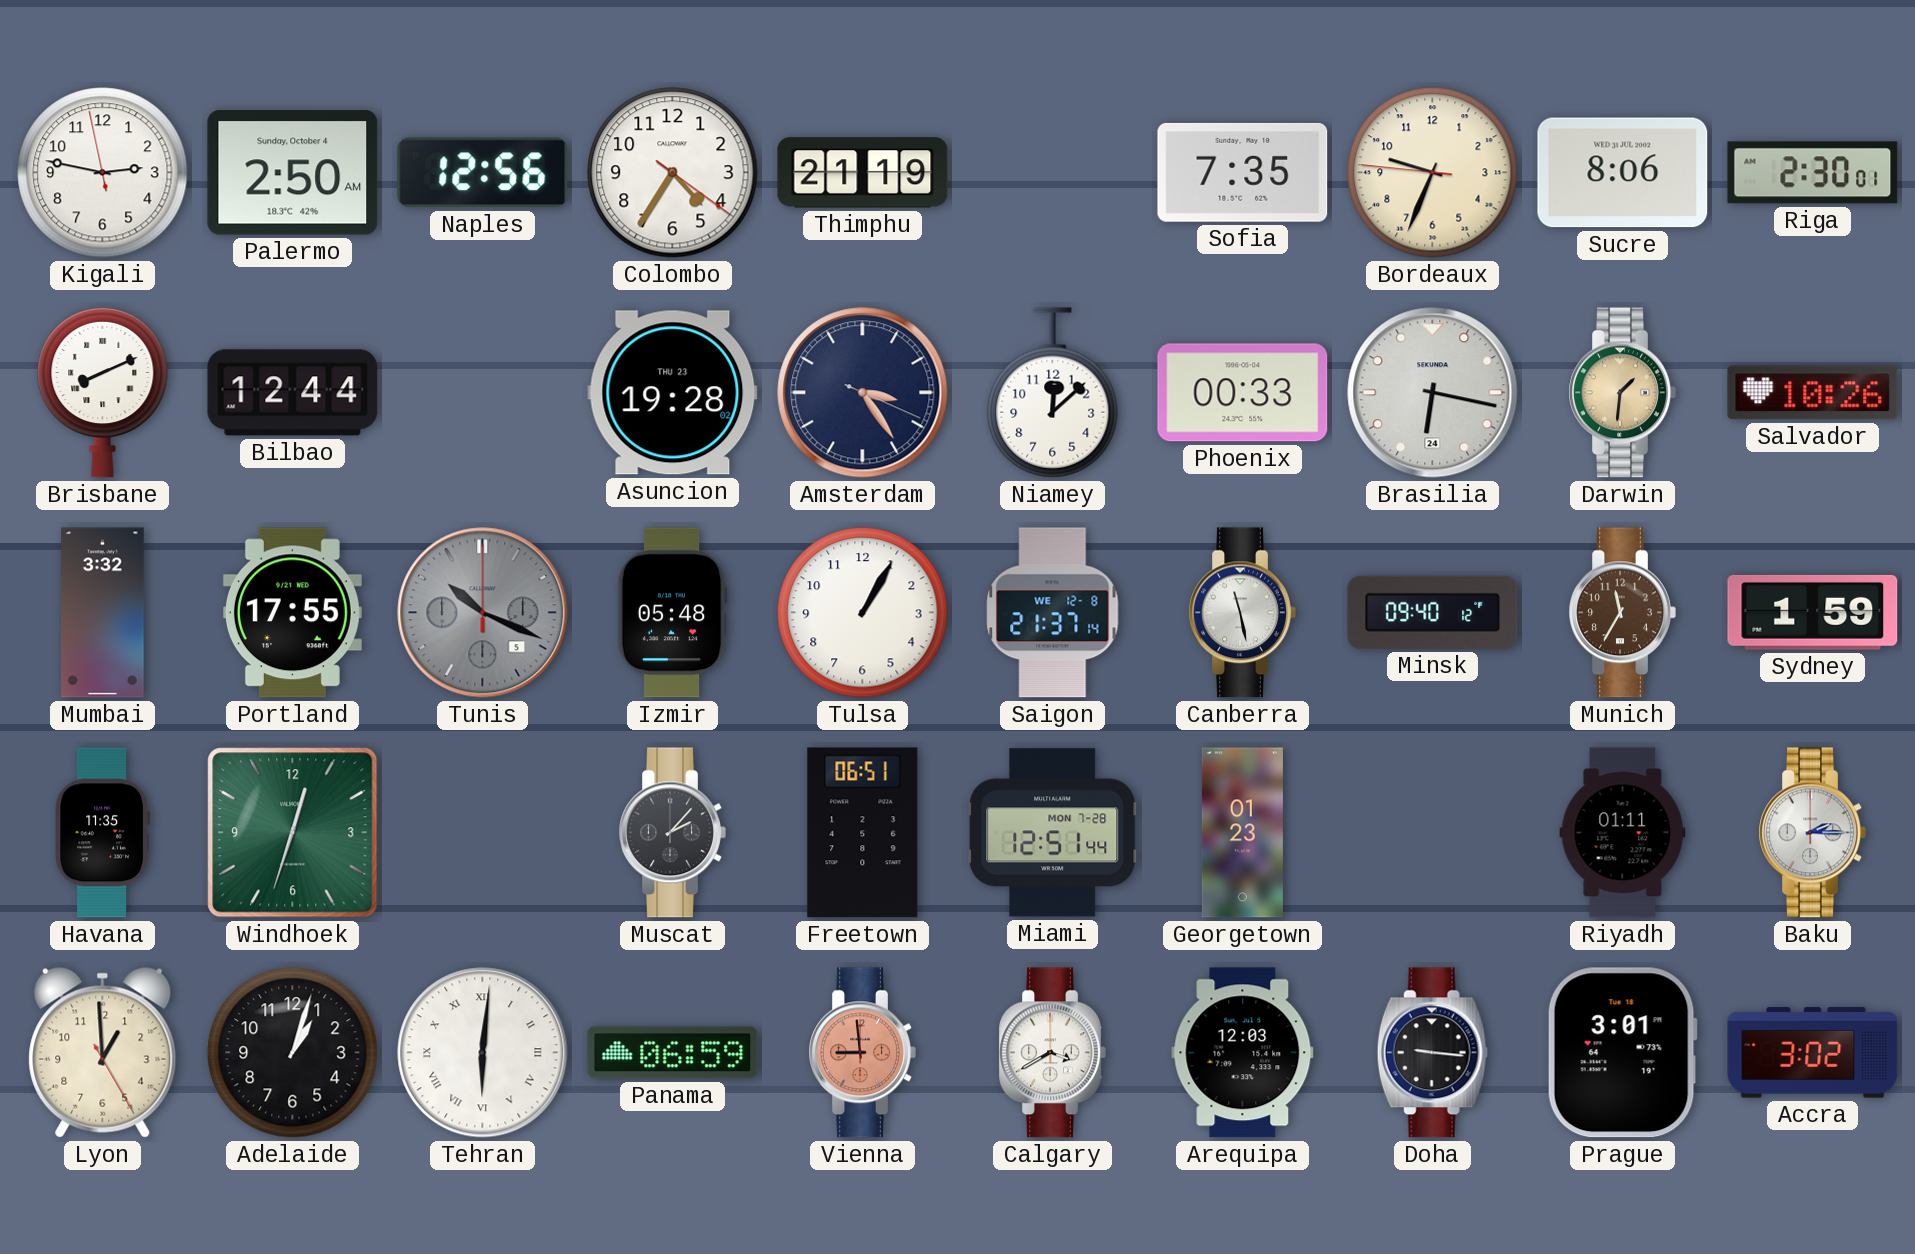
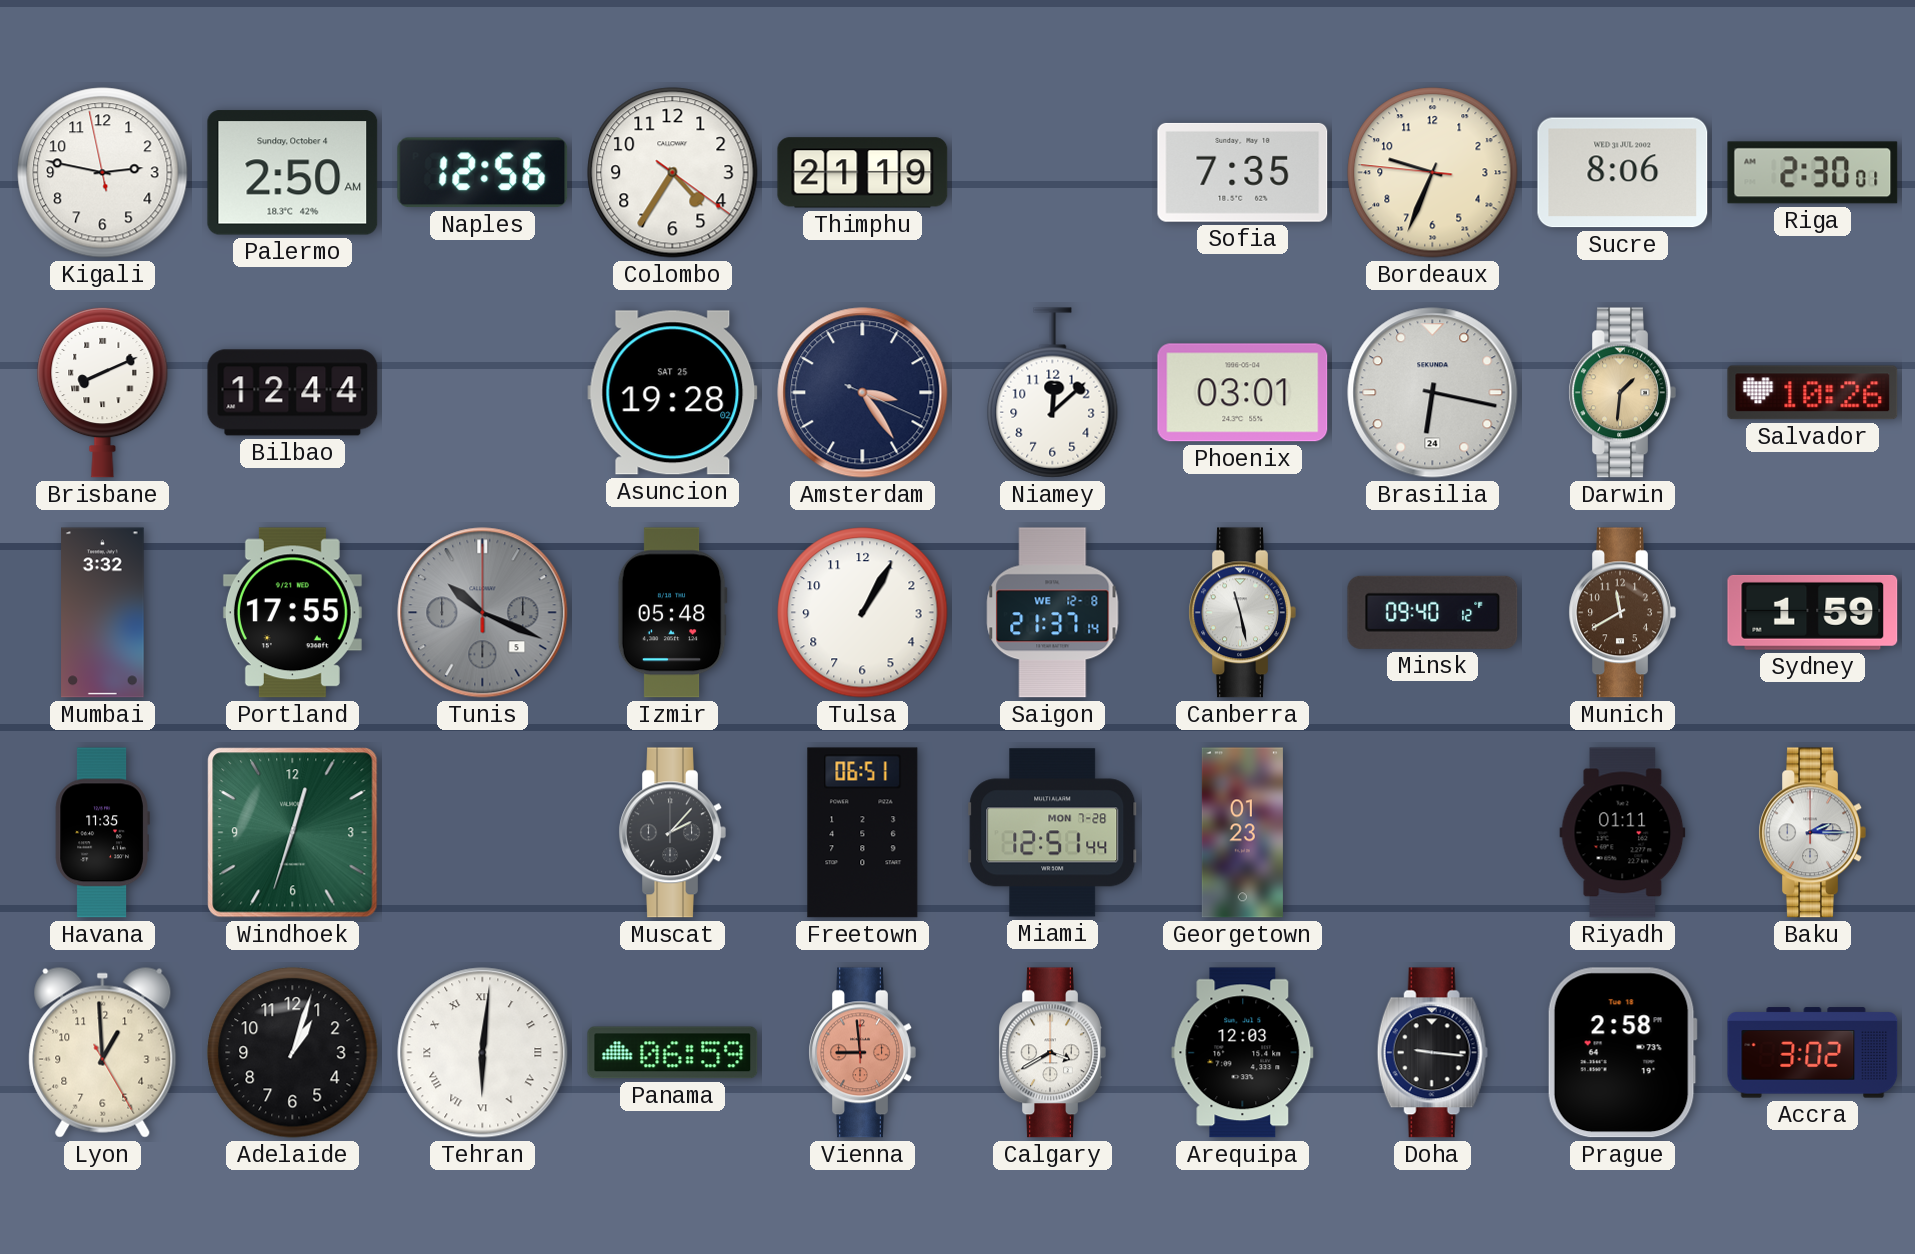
Asuncion date: THU 23 -> SAT 25 (673, 393)
Phoenix: 00:33 -> 03:01 (1243, 393)
Munich: 11:35 -> 11:40 (1622, 613)
Prague: 3:01 -> 2:58 (1622, 1053)
